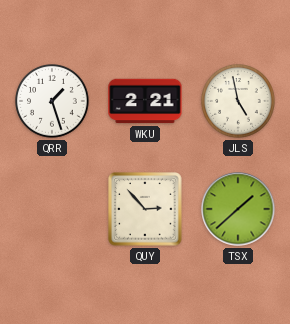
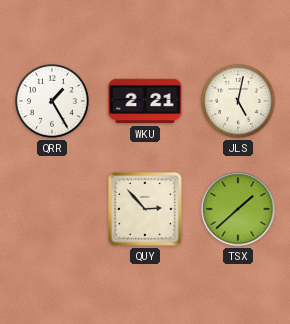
QRR: 1:27 -> 1:25 (52, 101)
JLS: 4:58 -> 5:02 (238, 101)
